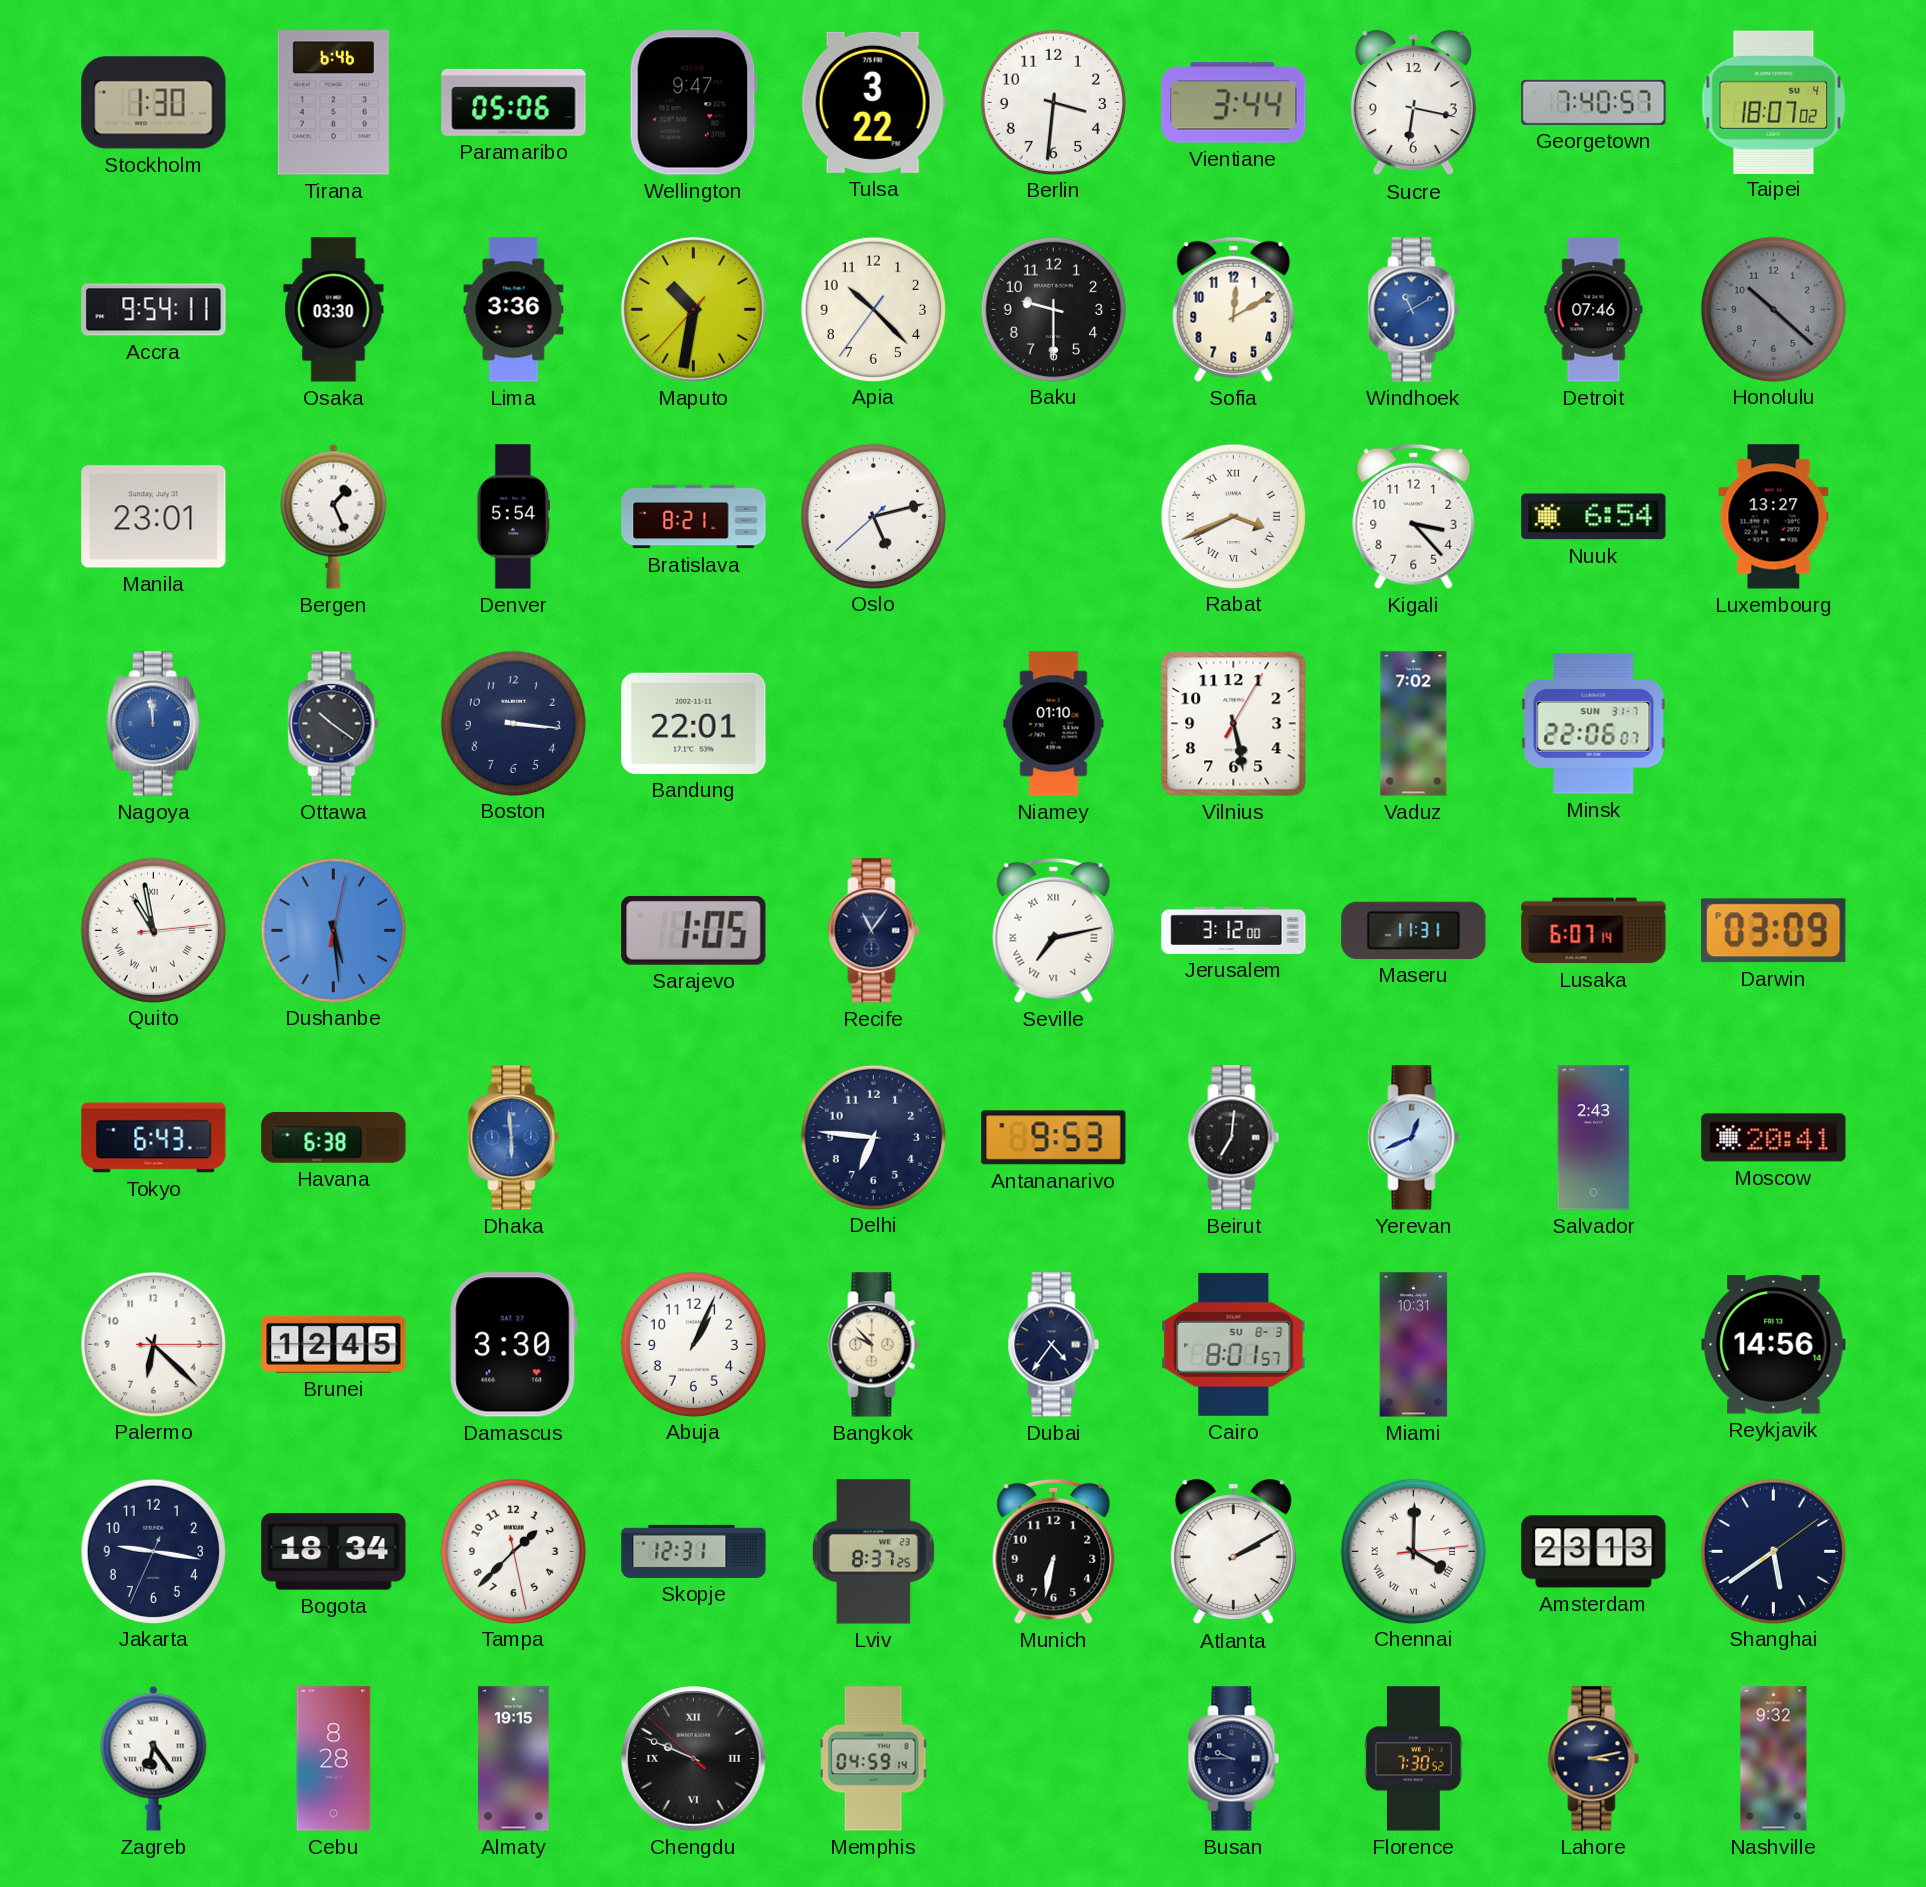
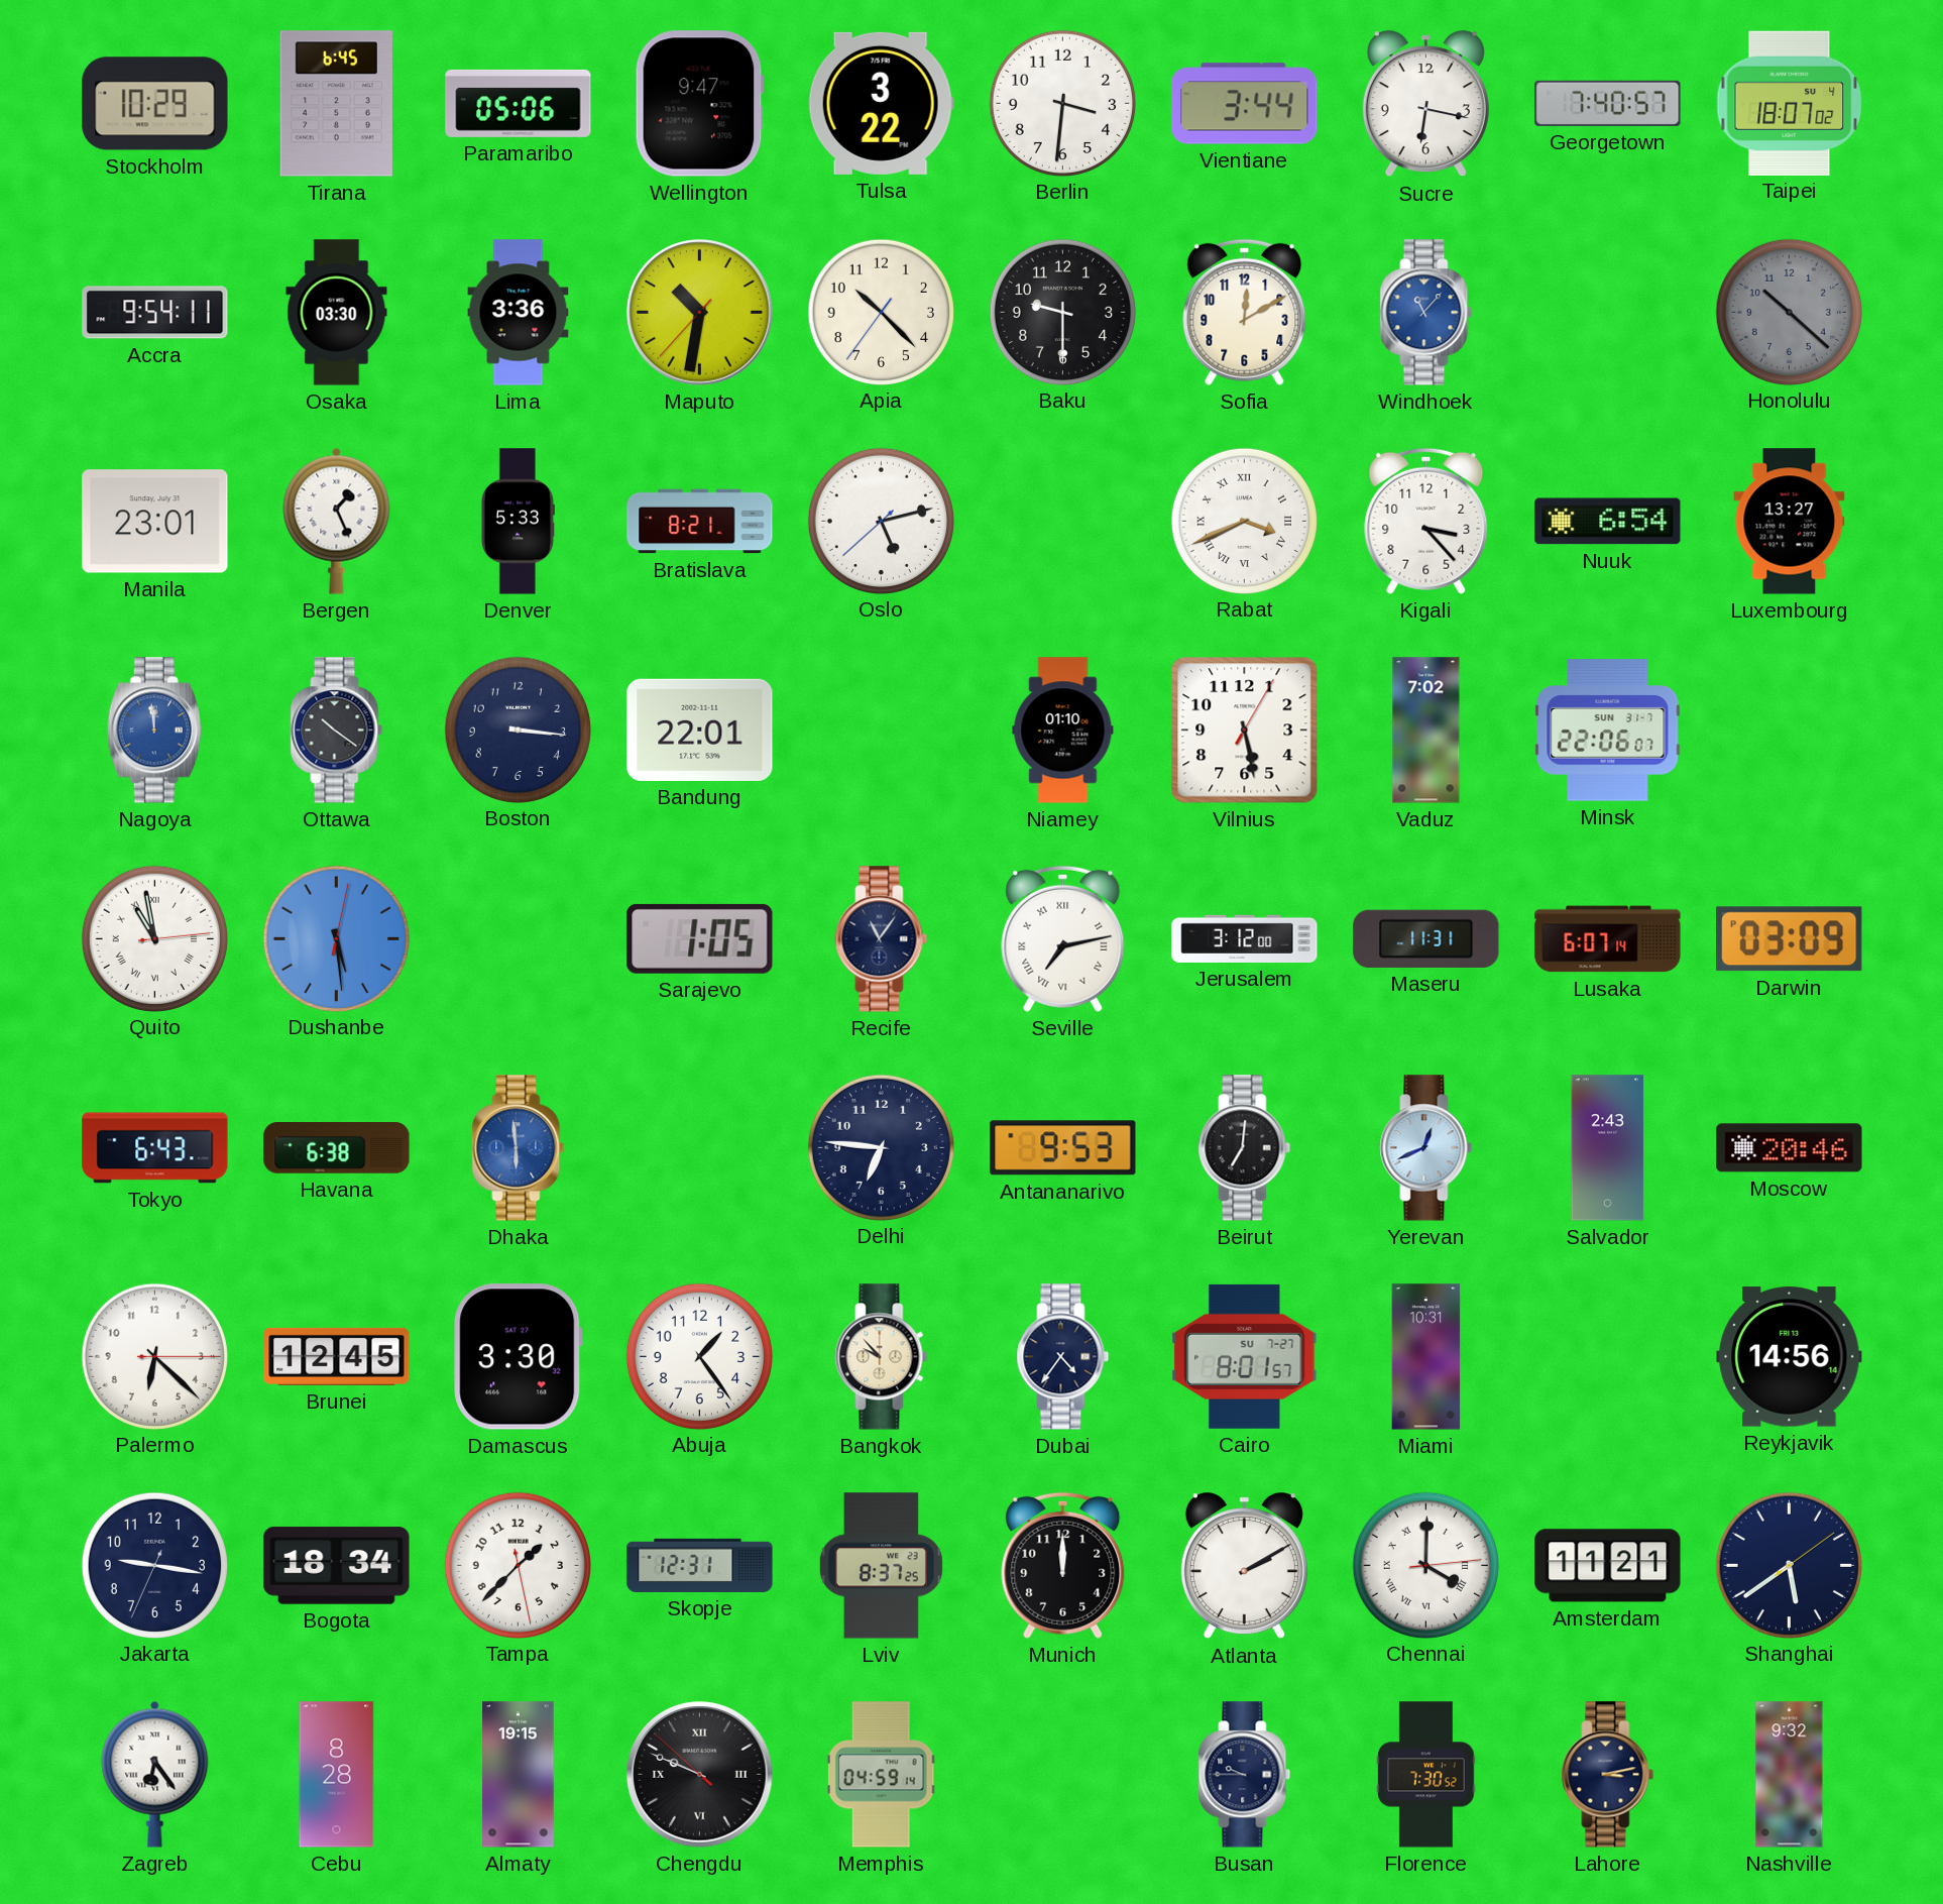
Stockholm: 1:30 -> 10:29 (155, 104)
Tirana: 6:46 -> 6:45 (336, 104)
Windhoek: 11:10 -> 11:07 (1426, 313)
Detroit: 07:46 -> none (1594, 310)
Denver: 5:54 -> 5:33 (518, 522)
Moscow: 20:41 -> 20:46 (1790, 1148)
Abuja: 1:04 -> 1:24 (699, 1356)
Cairo date: SU 8-3 -> SU 7-27 (1245, 1356)
Munich: 6:32 -> 12:00 (1063, 1565)
Amsterdam: 23:13 -> 11:21 (1608, 1566)
